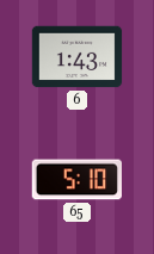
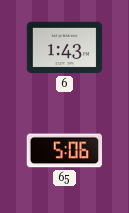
65: 5:10 -> 5:06 (64, 151)
